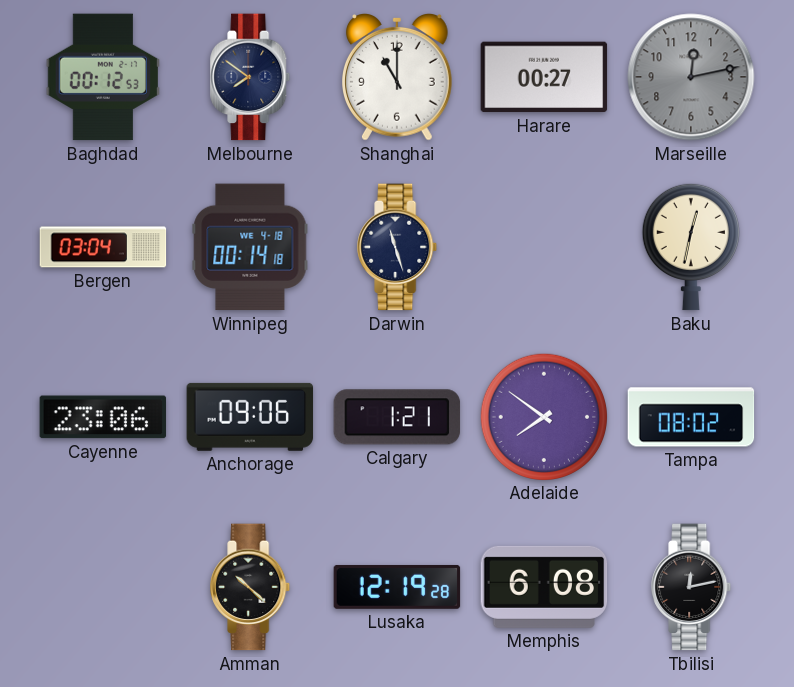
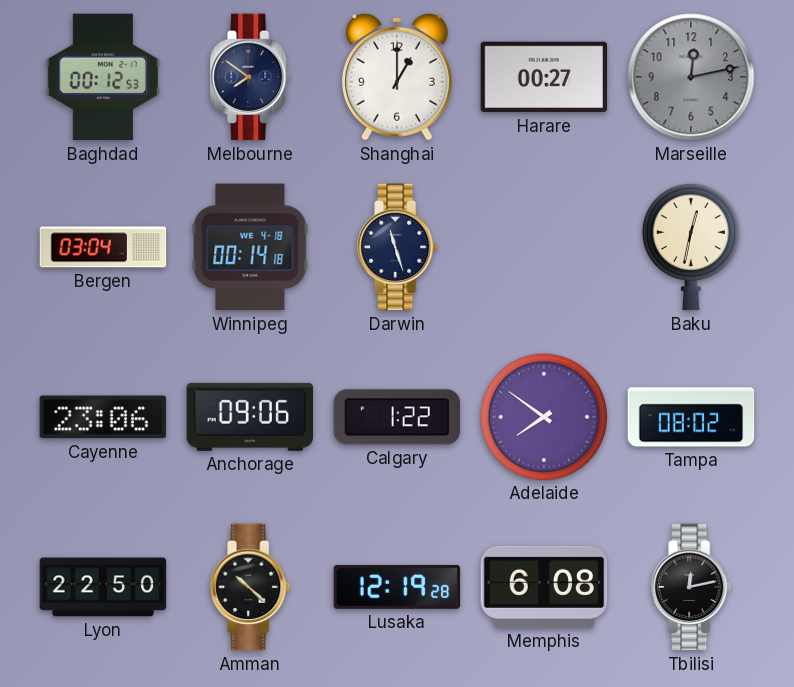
Shanghai: 11:00 -> 1:00 (398, 78)
Calgary: 1:21 -> 1:22 (397, 417)
Lyon: none -> 22:50 (103, 587)
